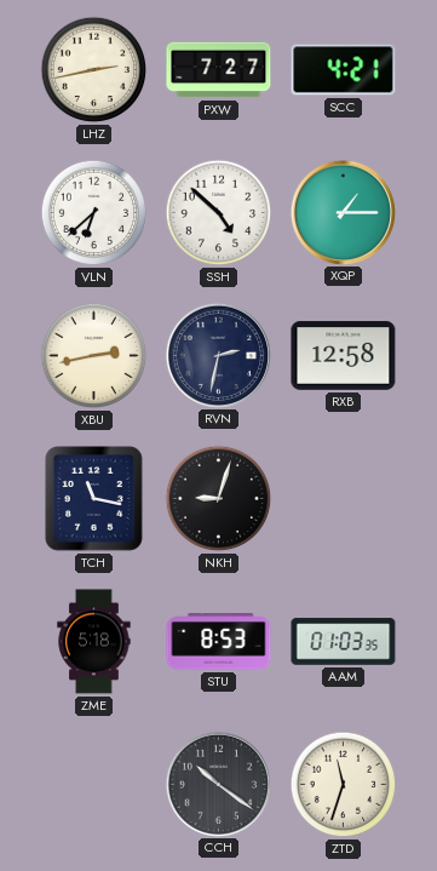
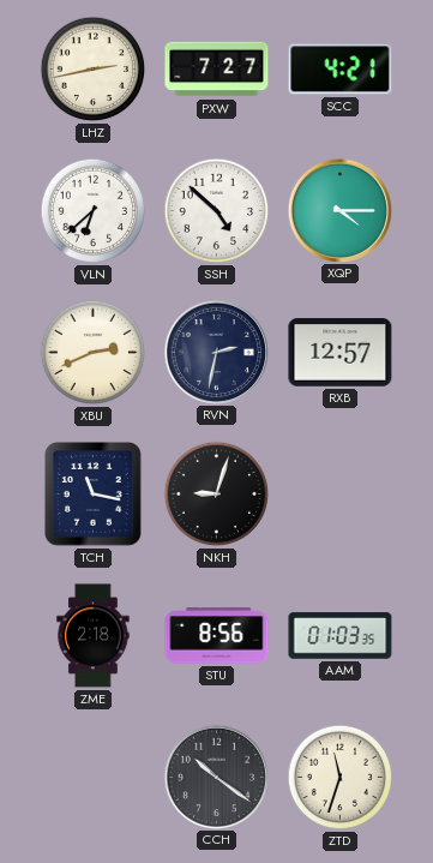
XQP: 1:15 -> 4:15 (339, 210)
XBU: 2:43 -> 2:41 (94, 353)
RXB: 12:58 -> 12:57 (341, 353)
ZME: 5:18 -> 2:18 (94, 636)
STU: 8:53 -> 8:56 (217, 636)
